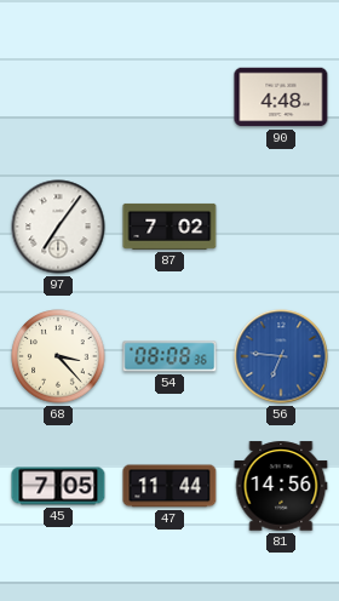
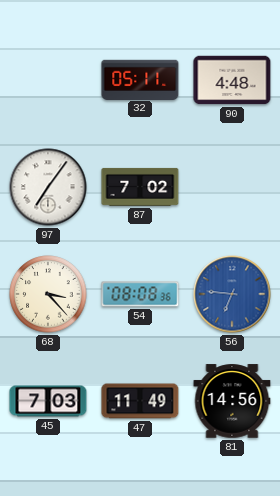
32: none -> 05:11 (140, 79)
45: 7:05 -> 7:03 (48, 401)
47: 11:44 -> 11:49 (140, 401)
